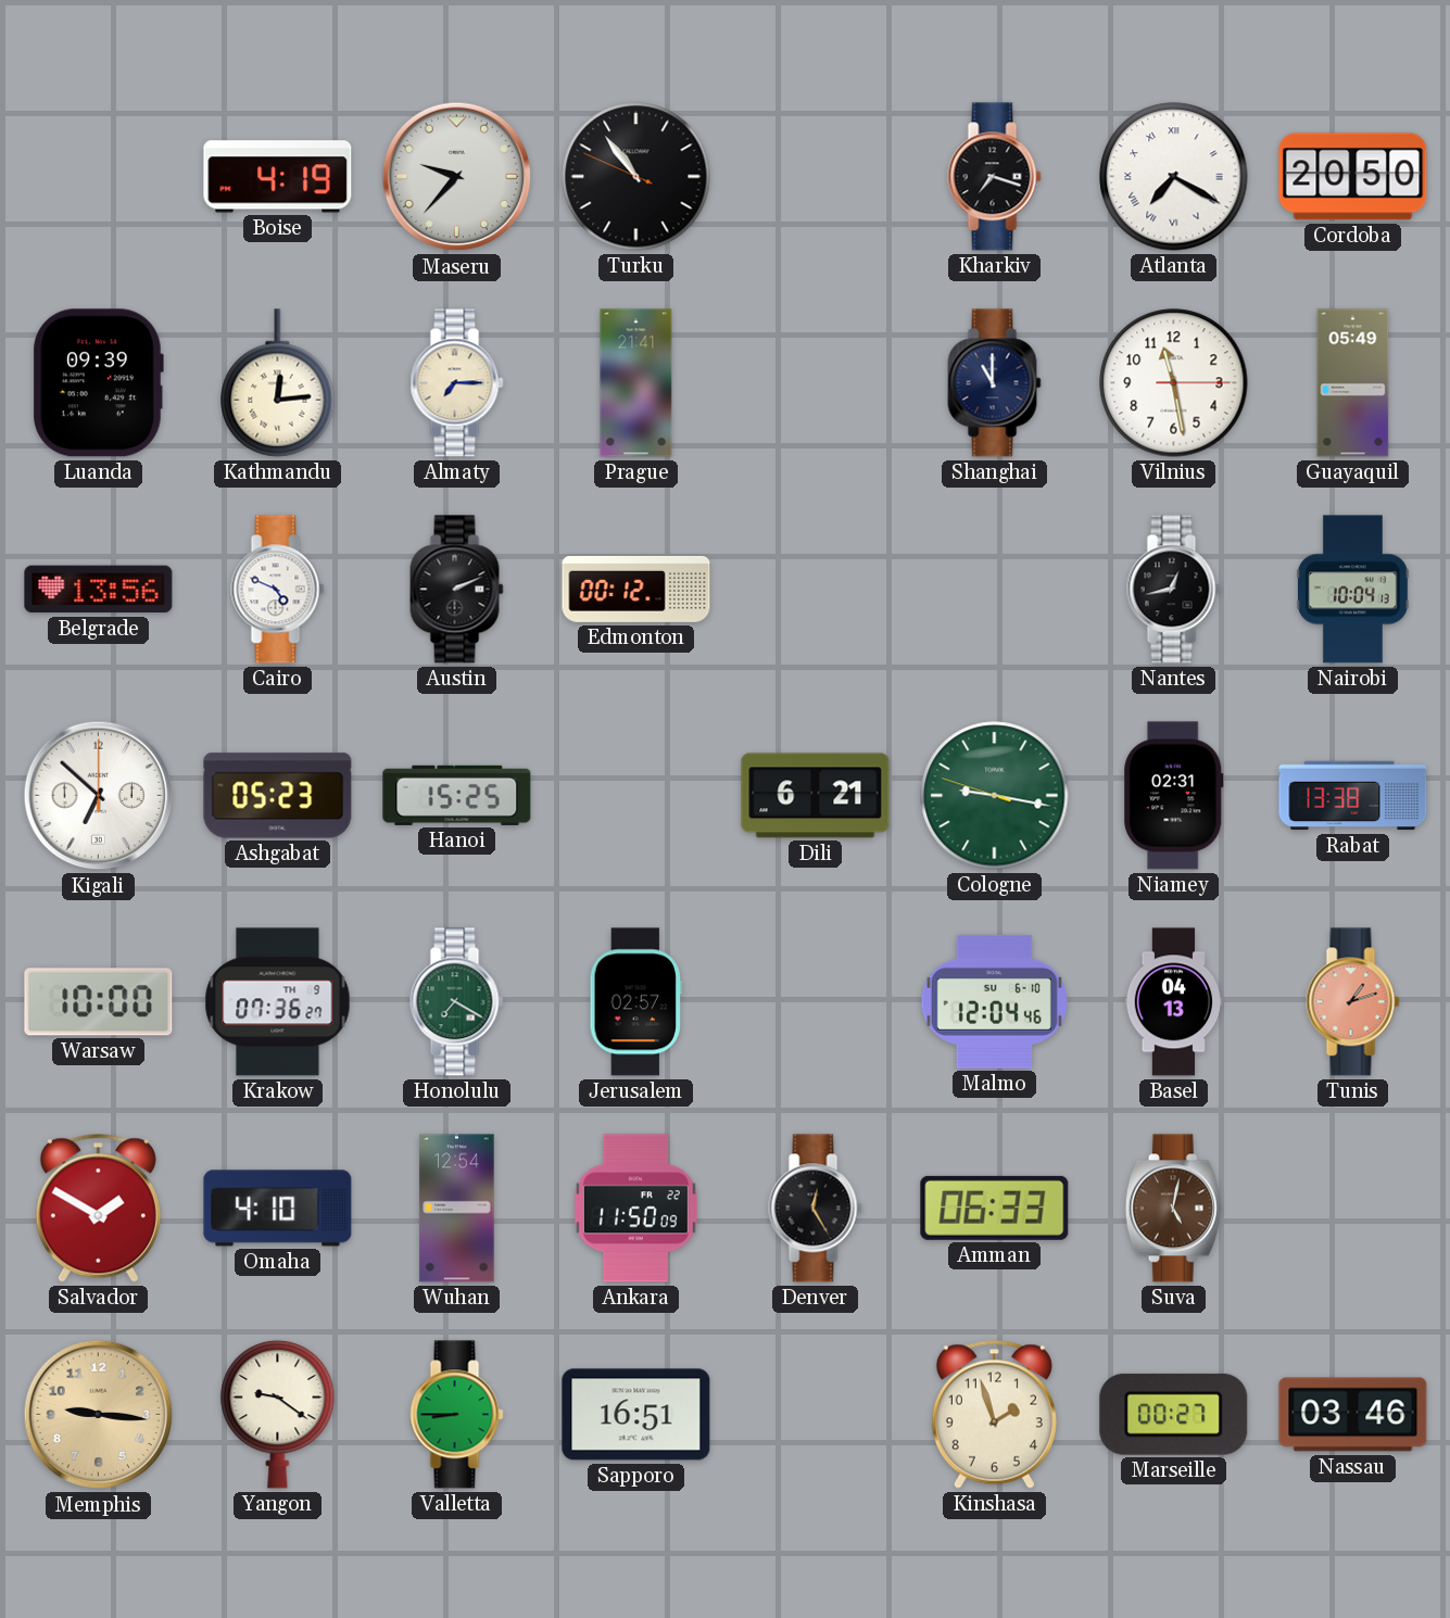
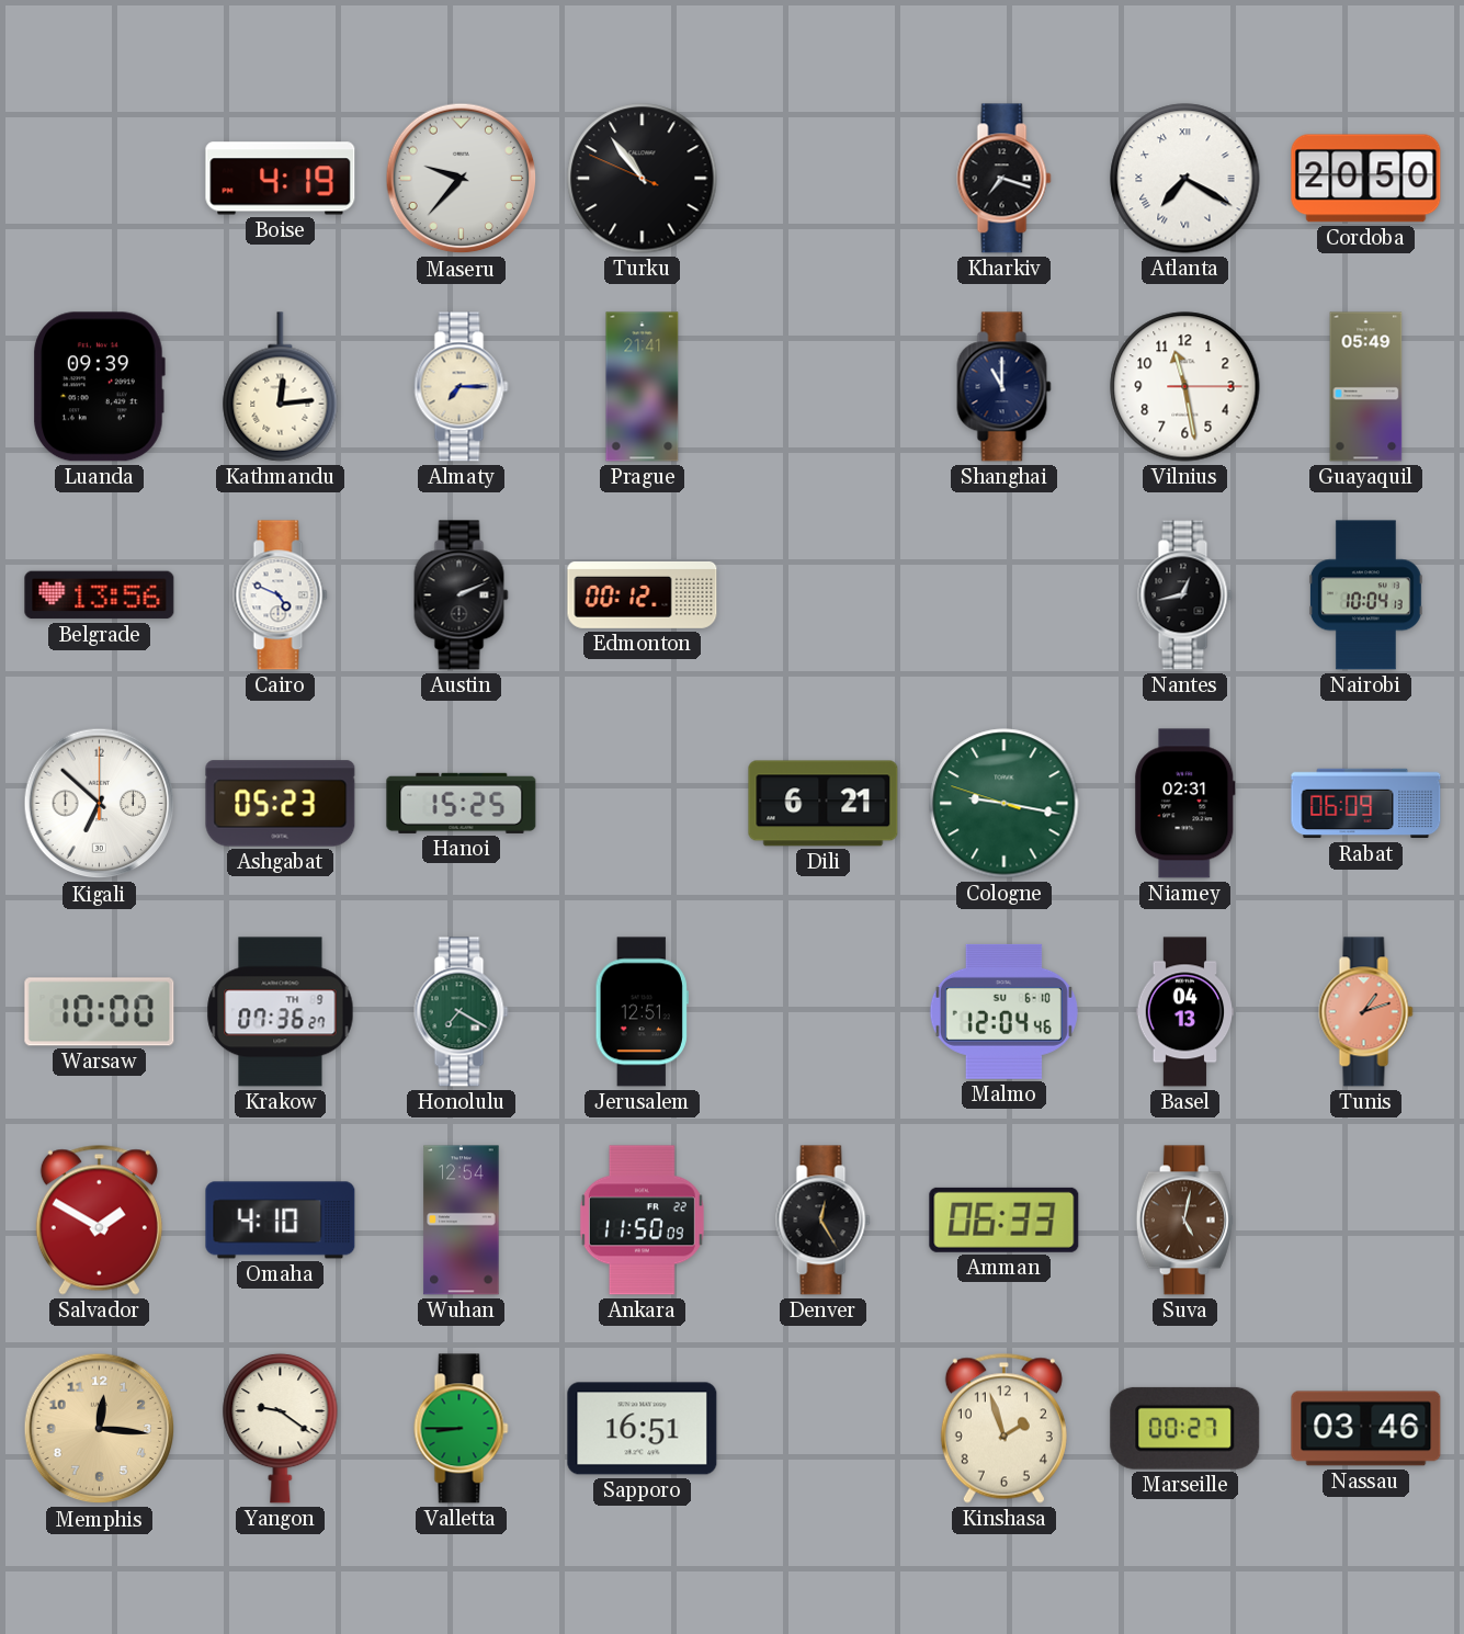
Rabat: 13:38 -> 06:09 (1366, 804)
Jerusalem: 02:57 -> 12:51 (642, 1012)
Memphis: 9:16 -> 12:16 (100, 1429)
